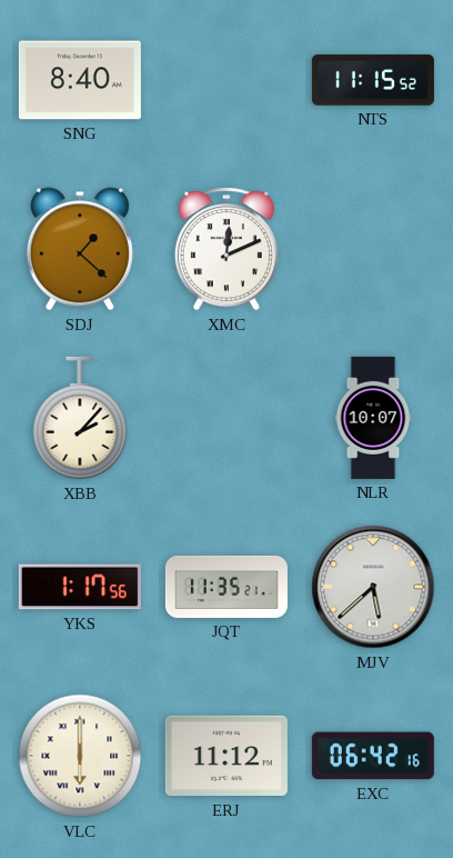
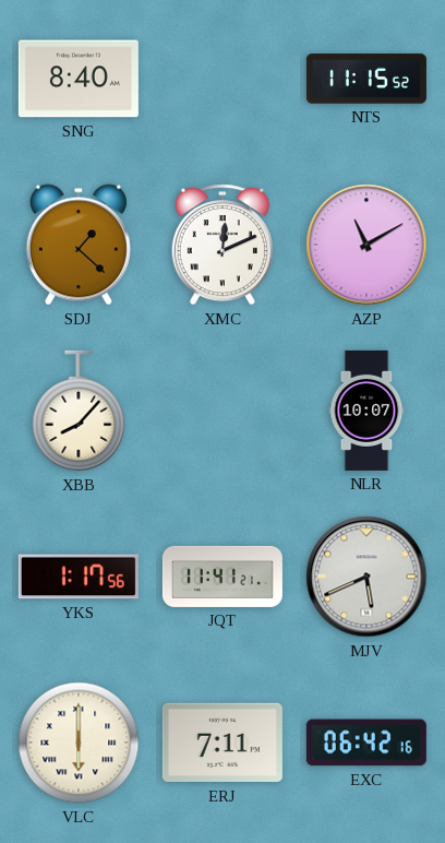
AZP: none -> 11:10 (366, 245)
XBB: 2:07 -> 8:07 (79, 411)
JQT: 11:35 -> 11:41 (222, 577)
MJV: 5:38 -> 5:41 (366, 577)
ERJ: 11:12 -> 7:11 (222, 743)
